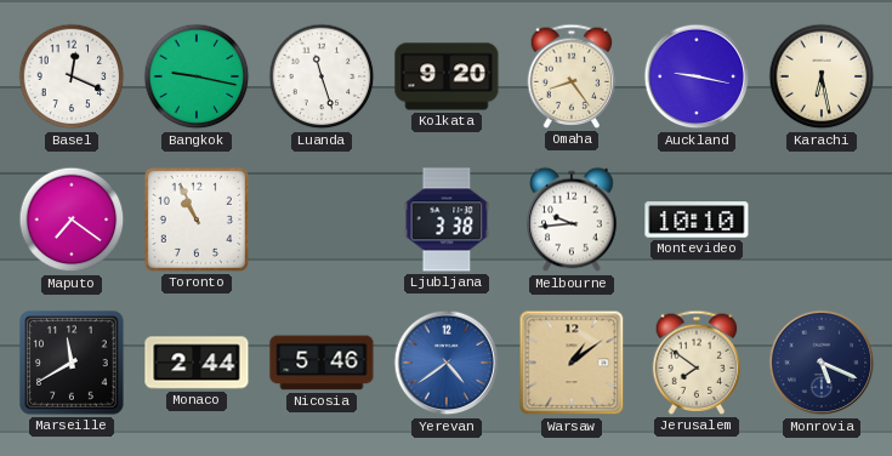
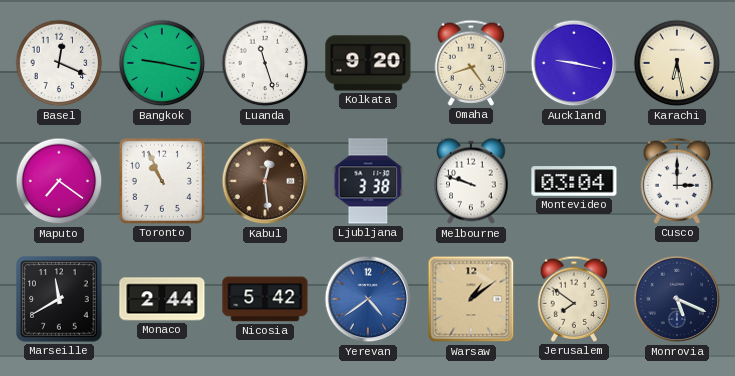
Kabul: none -> 12:29 (265, 181)
Melbourne: 9:44 -> 9:48 (471, 181)
Montevideo: 10:10 -> 03:04 (574, 181)
Cusco: none -> 3:00 (677, 181)
Nicosia: 5:46 -> 5:42 (265, 299)
